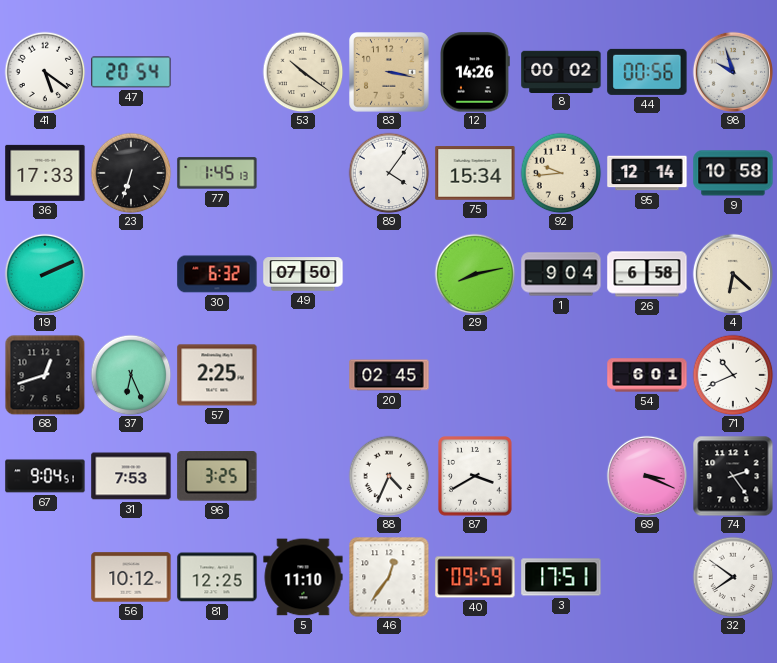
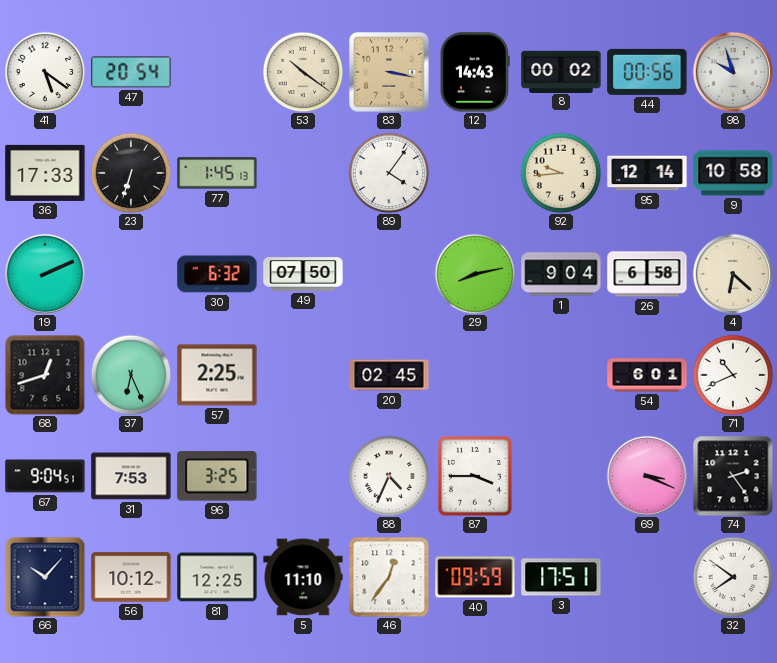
12: 14:26 -> 14:43 (475, 72)
75: 15:34 -> none (475, 173)
87: 3:40 -> 3:45 (476, 477)
66: none -> 10:07 (45, 577)
